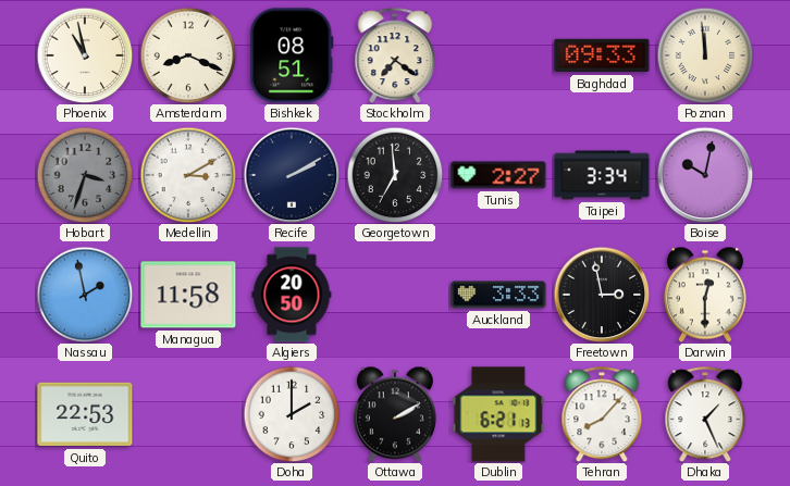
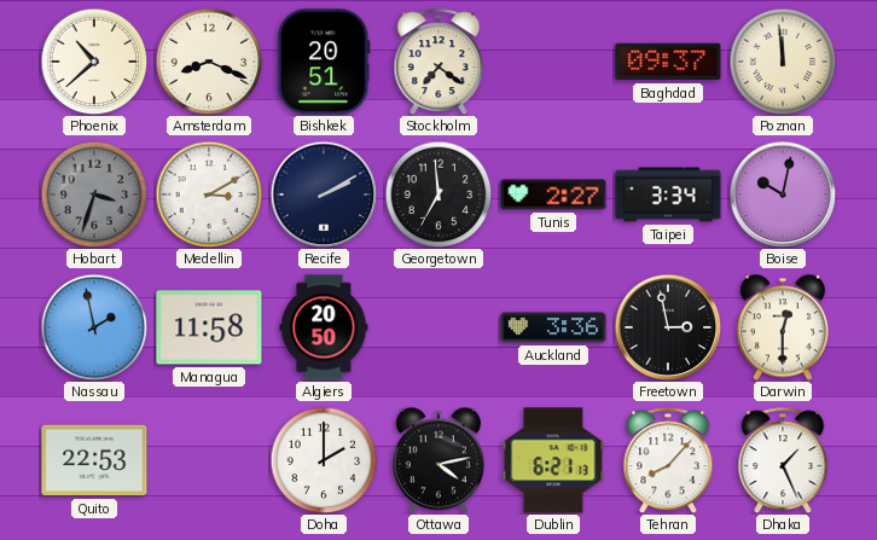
Phoenix: 10:58 -> 10:38 (94, 62)
Bishkek: 08:51 -> 20:51 (324, 62)
Baghdad: 09:33 -> 09:37 (668, 62)
Auckland: 3:33 -> 3:36 (553, 327)
Ottawa: 2:10 -> 4:13 (438, 460)
